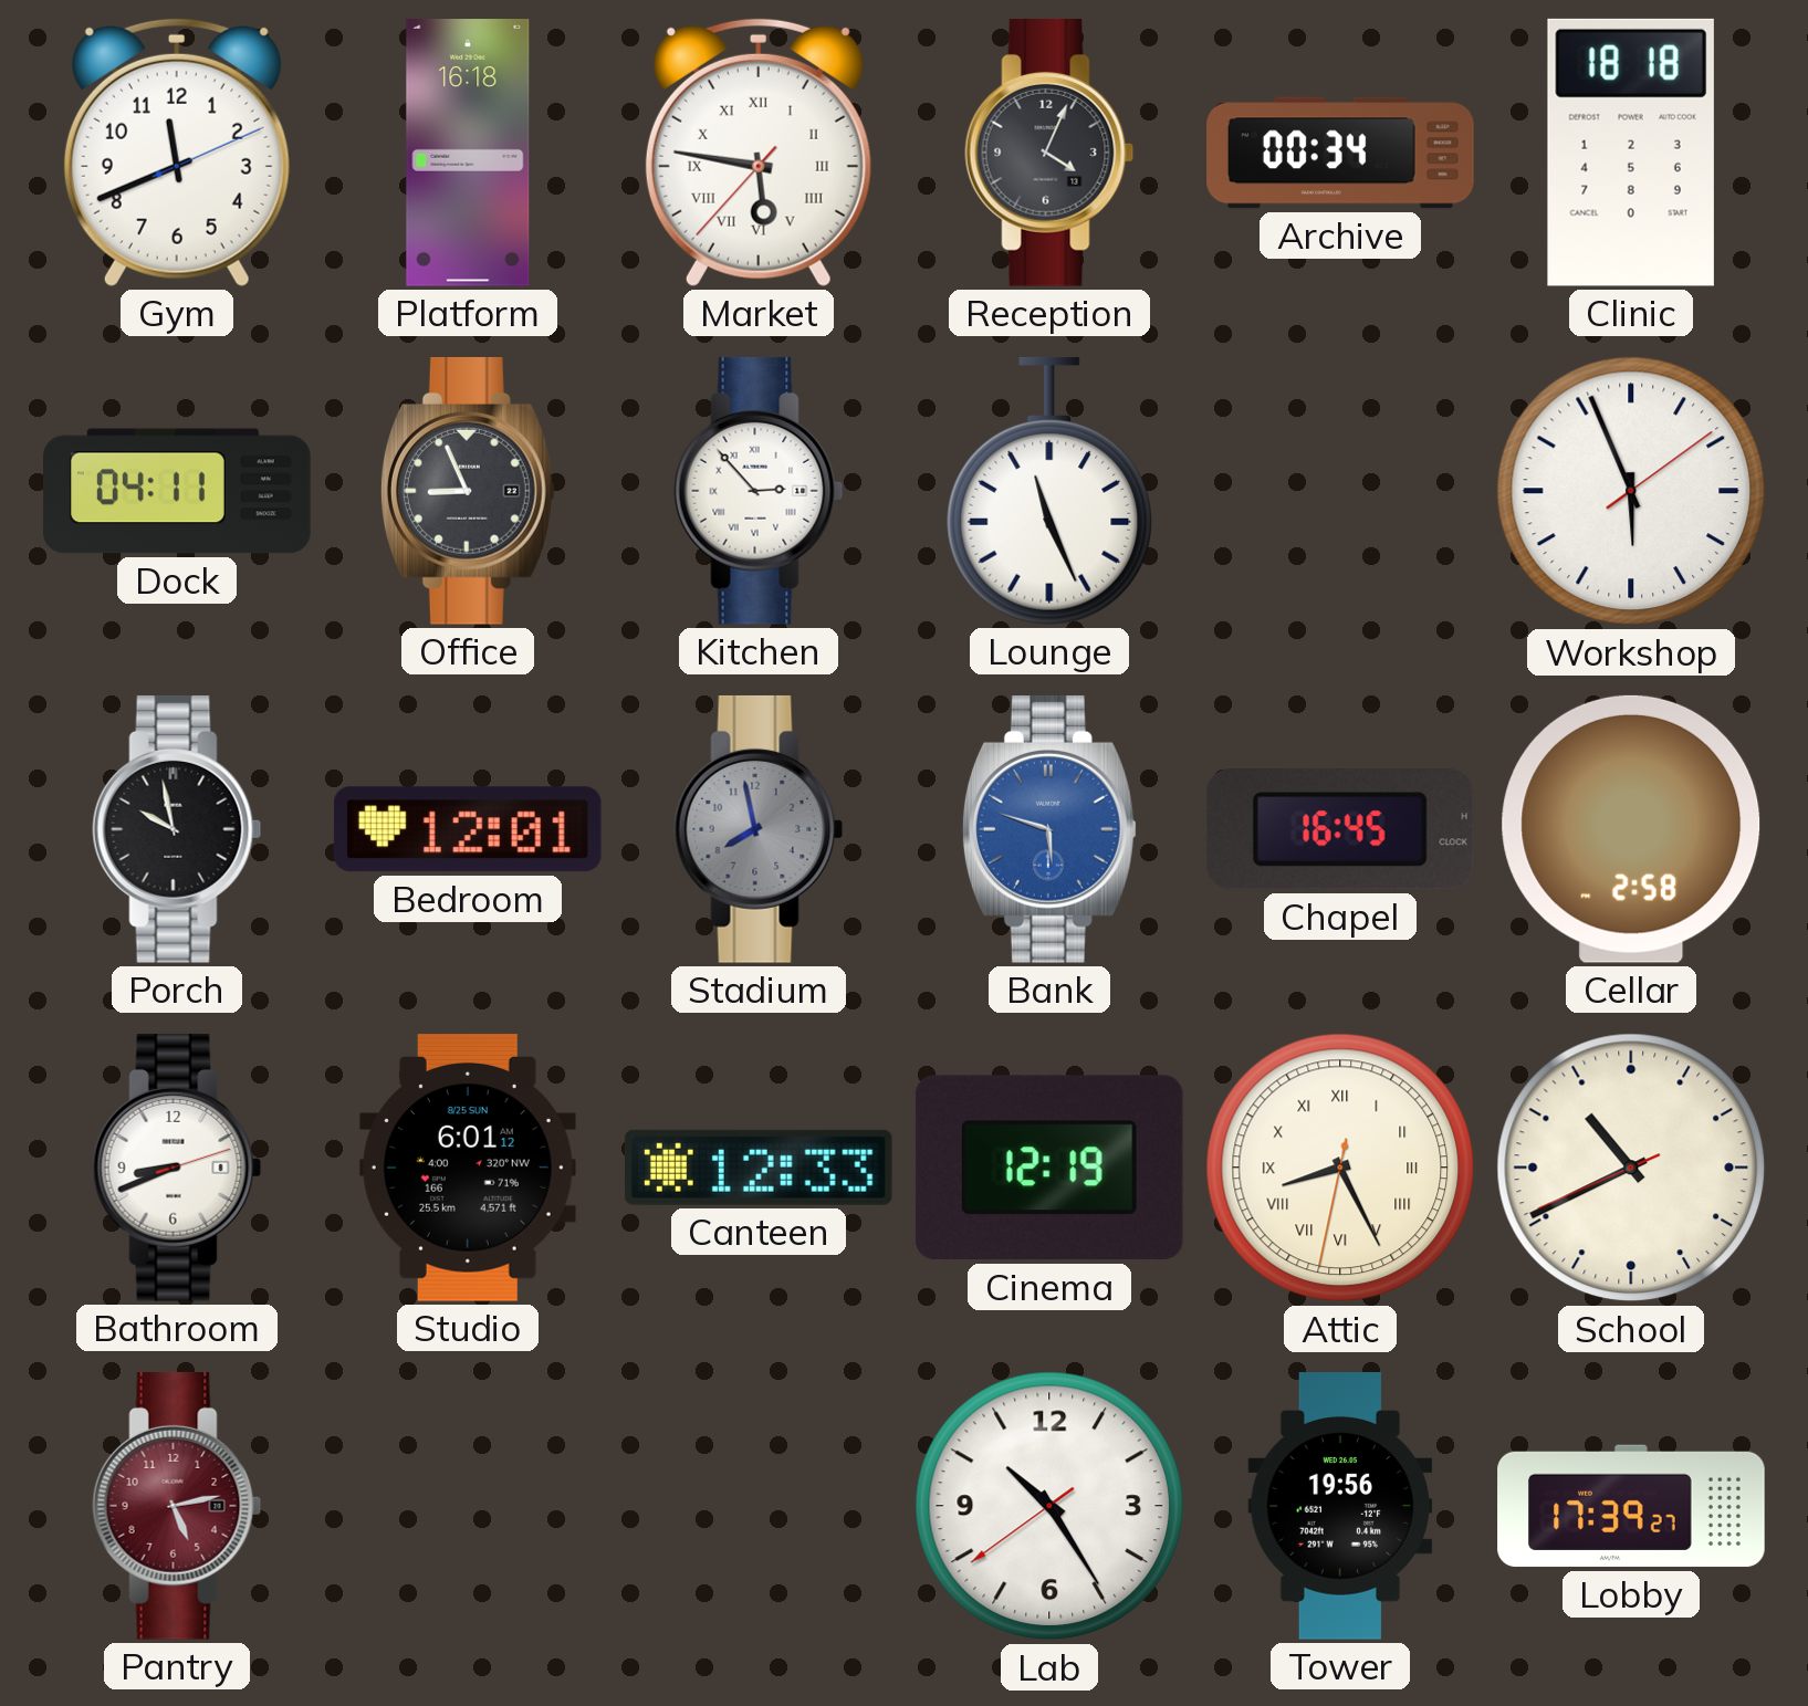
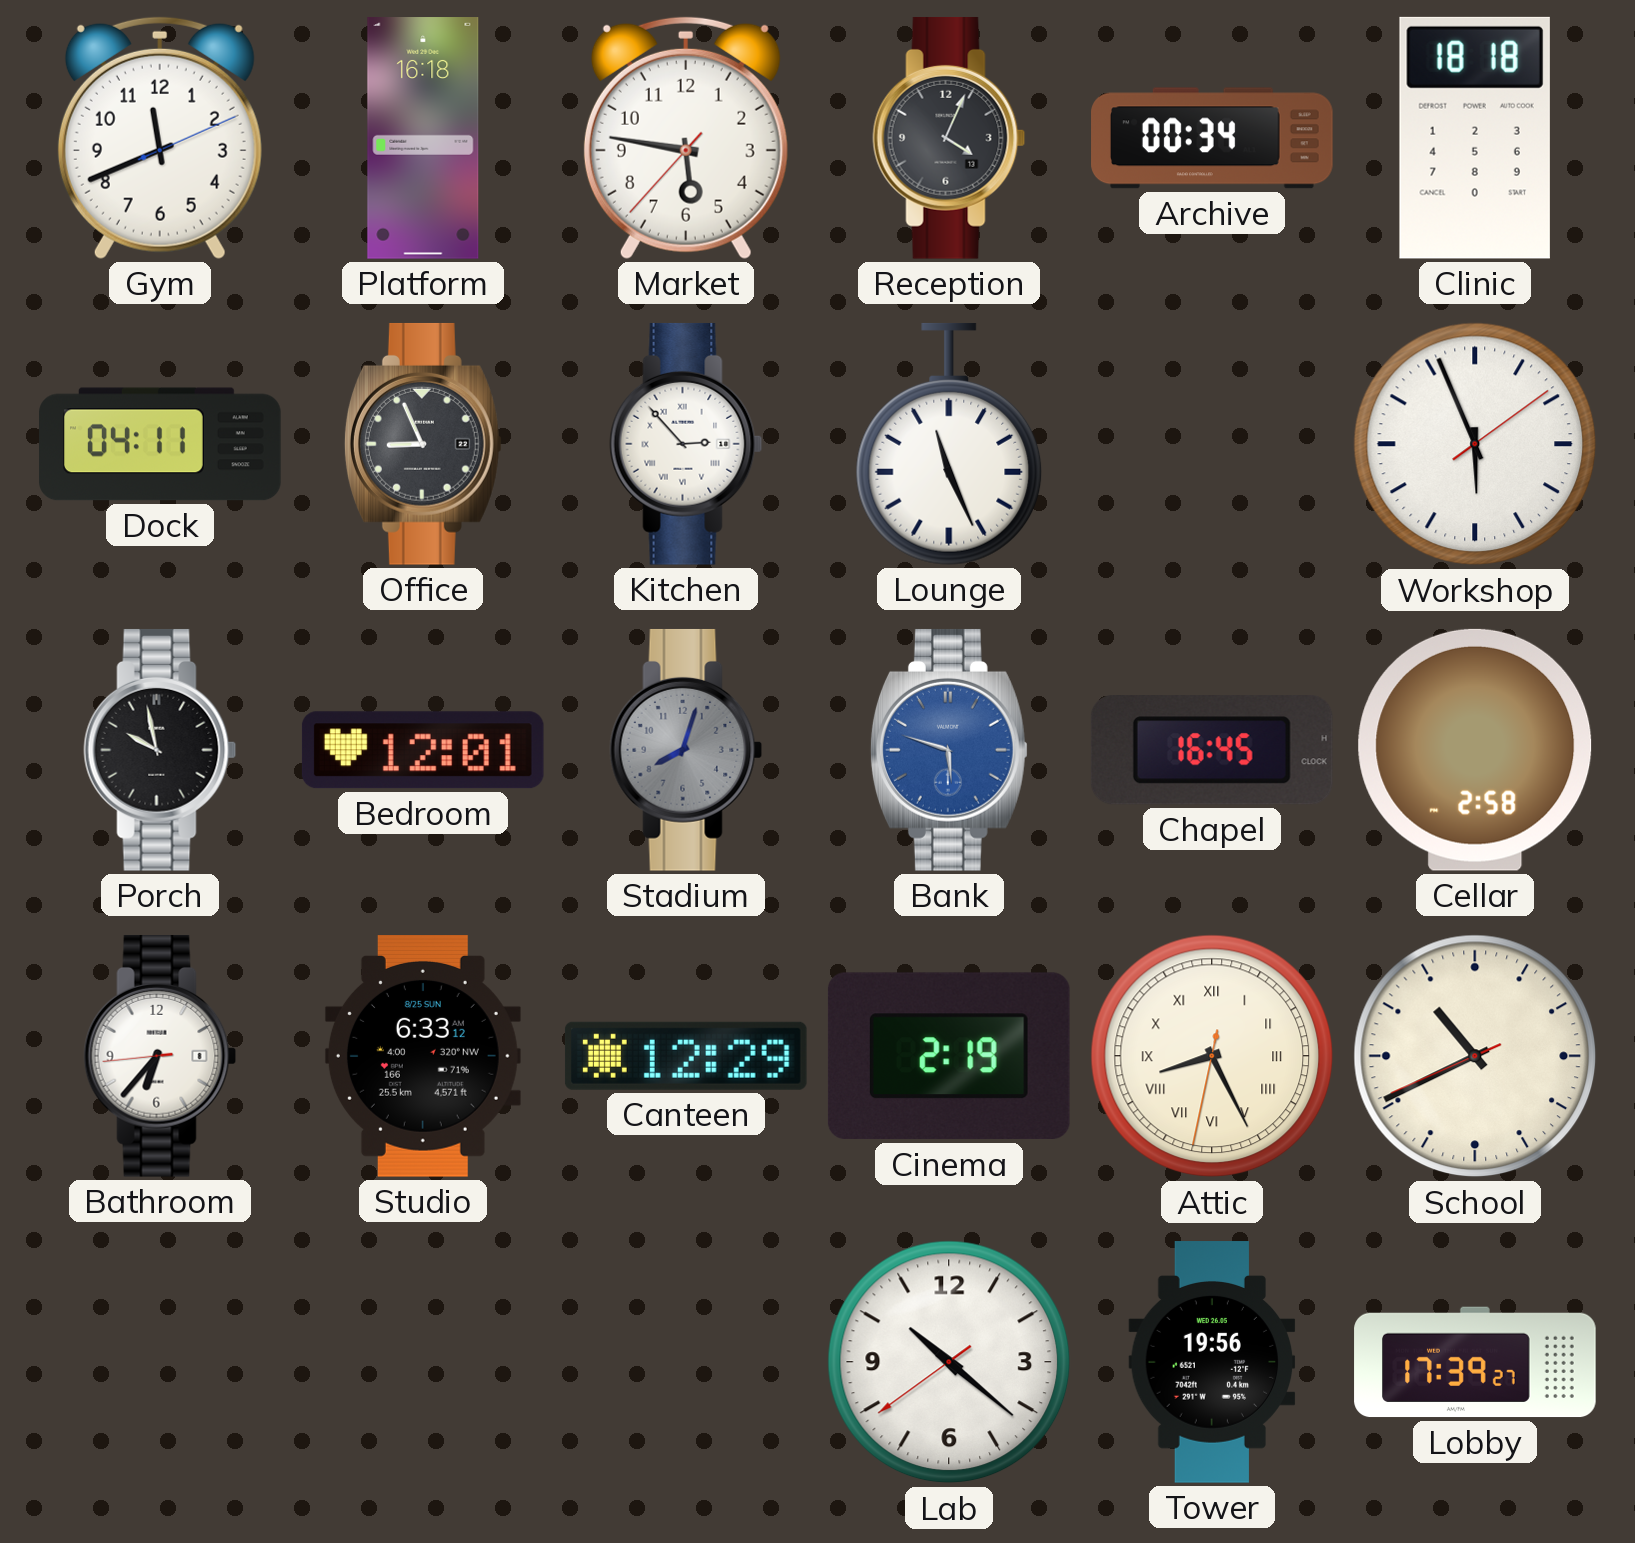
Market numerals: Roman -> Arabic (686, 138)
Stadium: 7:58 -> 8:03 (686, 750)
Bathroom: 8:41 -> 6:36 (160, 1056)
Studio: 6:01 -> 6:33 (423, 1057)
Canteen: 12:33 -> 12:29 (686, 1056)
Cinema: 12:19 -> 2:19 (949, 1056)
Pantry: 5:13 -> none (177, 1506)
Lab: 10:24 -> 10:21 (949, 1362)
